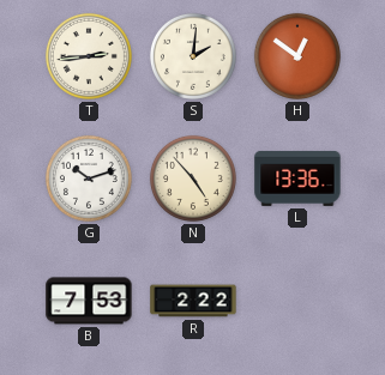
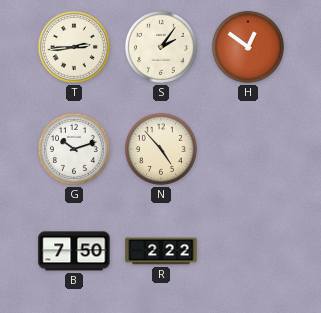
S: 2:01 -> 2:06 (161, 47)
L: 13:36 -> none (297, 179)
B: 7:53 -> 7:50 (74, 251)
